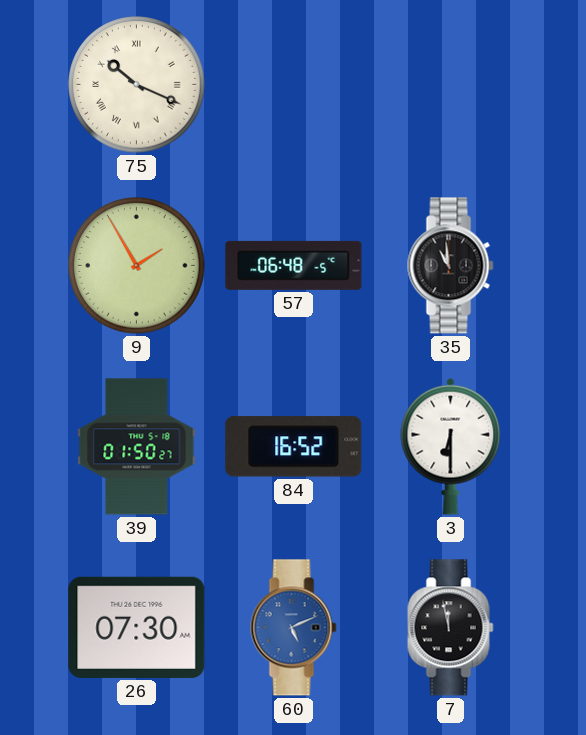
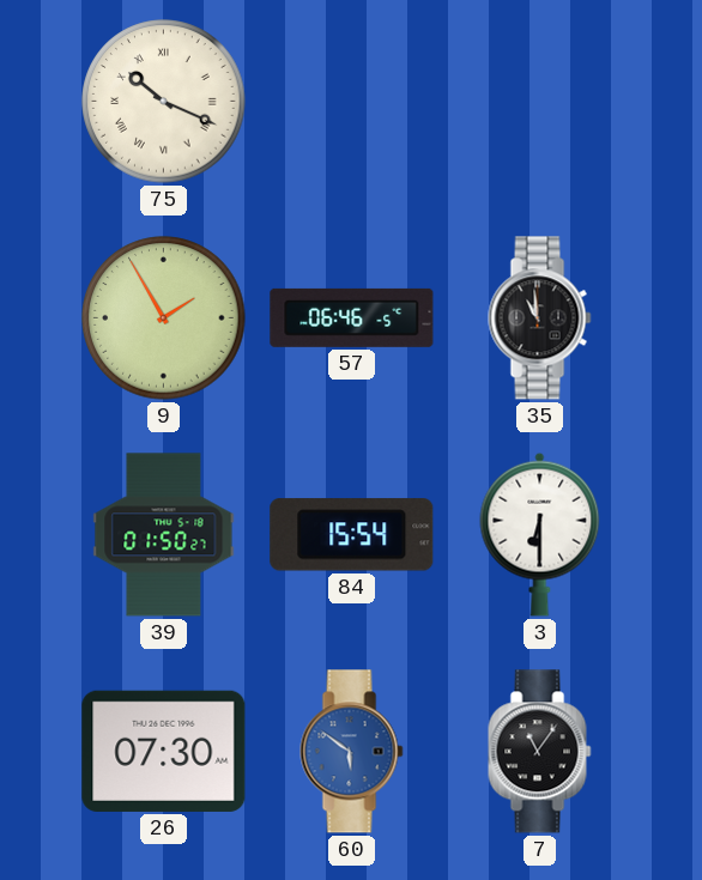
57: 06:48 -> 06:46 (352, 317)
84: 16:52 -> 15:54 (352, 535)
60: 5:11 -> 5:51 (352, 752)
7: 11:58 -> 11:06 (540, 752)
